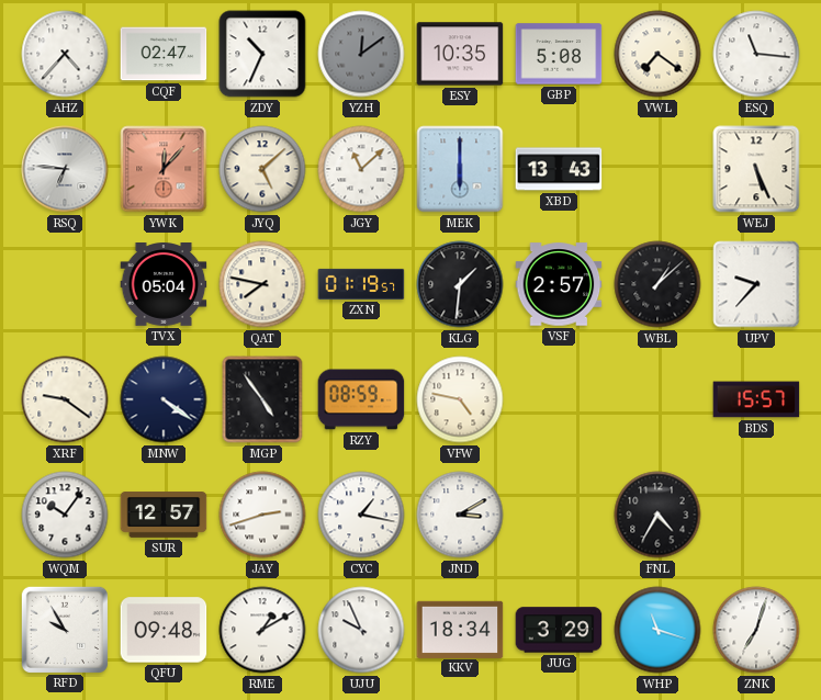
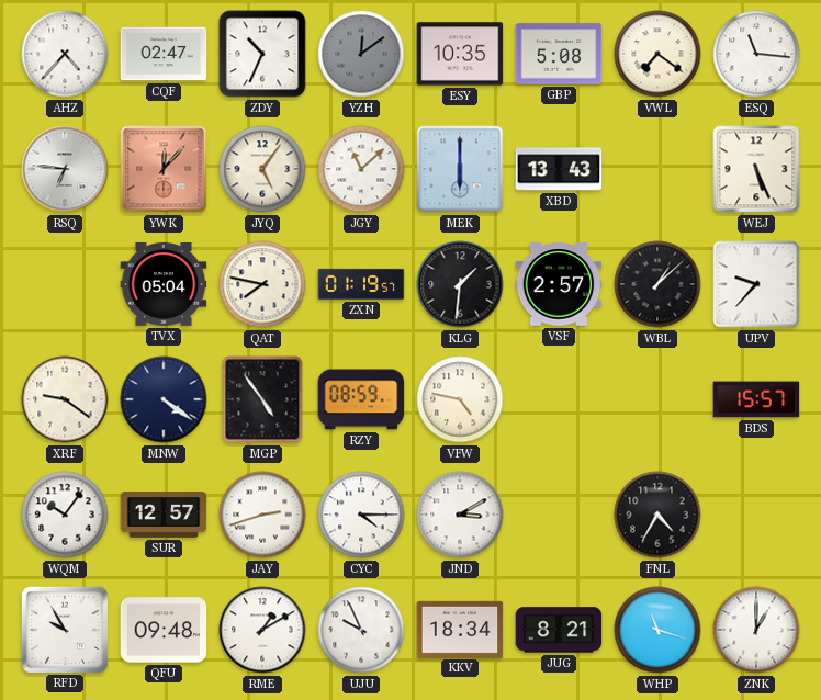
JYQ: 5:08 -> 5:06 (262, 169)
CYC: 1:17 -> 4:15 (361, 515)
JUG: 3:29 -> 8:21 (559, 630)
ZNK: 7:03 -> 1:00 (756, 630)
